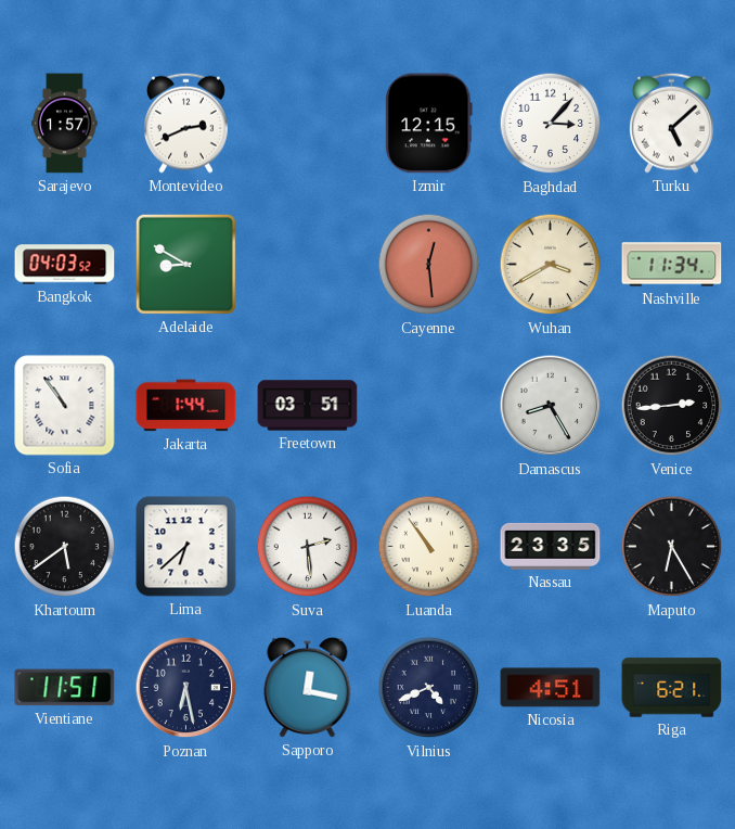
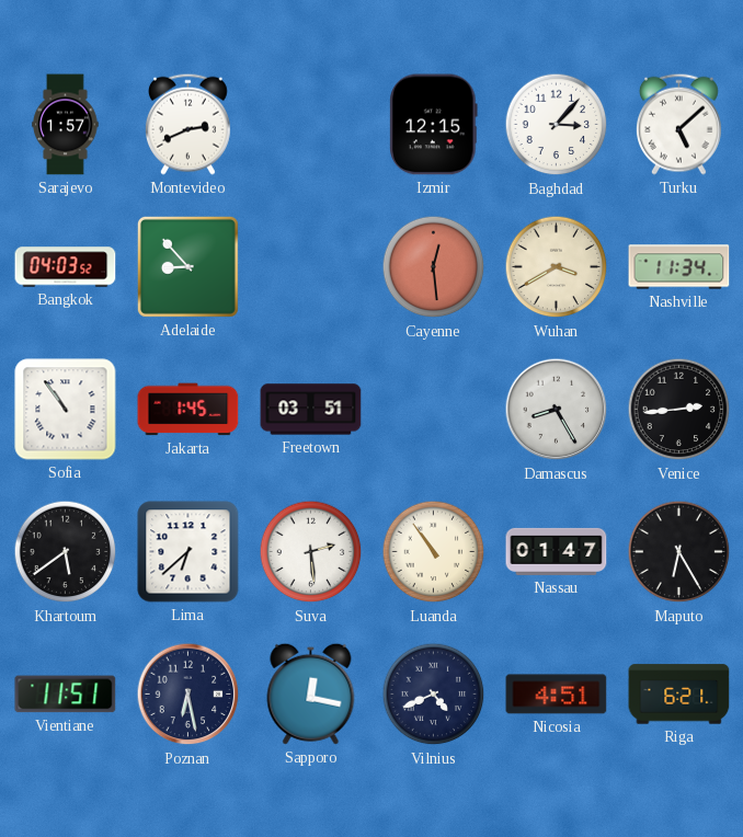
Adelaide: 8:50 -> 8:53 (187, 266)
Jakarta: 1:44 -> 1:45 (188, 410)
Nassau: 23:35 -> 01:47 (557, 551)
